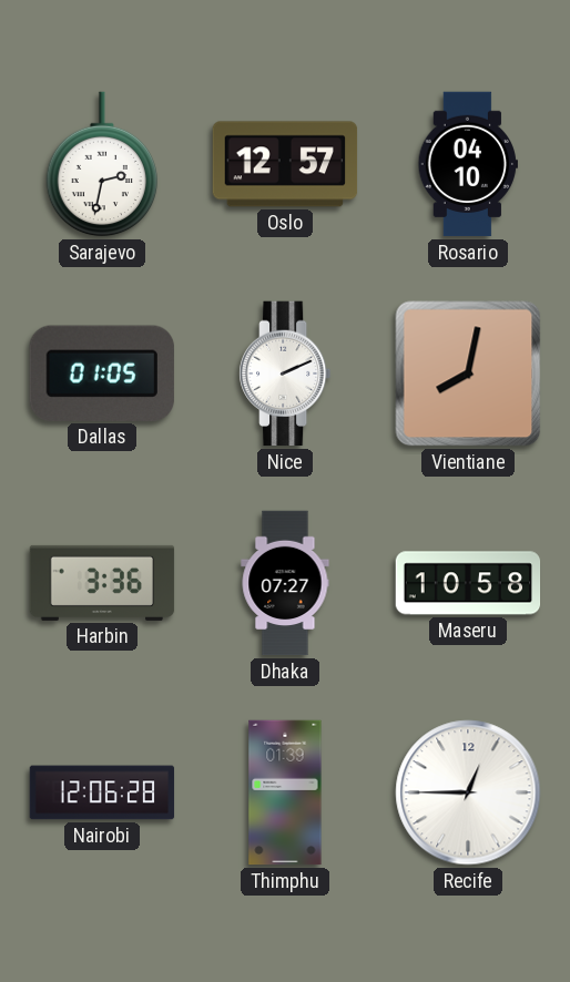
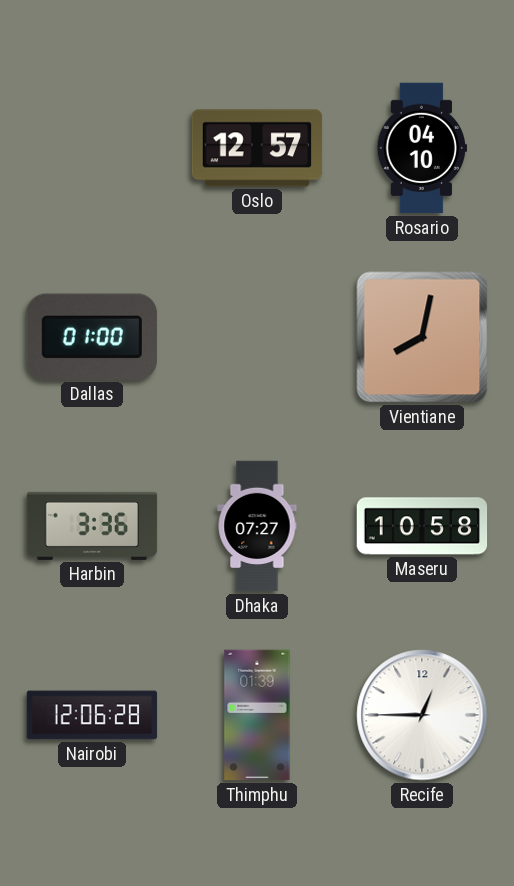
Sarajevo: 2:32 -> none (102, 164)
Dallas: 01:05 -> 01:00 (92, 337)
Nice: 2:11 -> none (286, 374)
